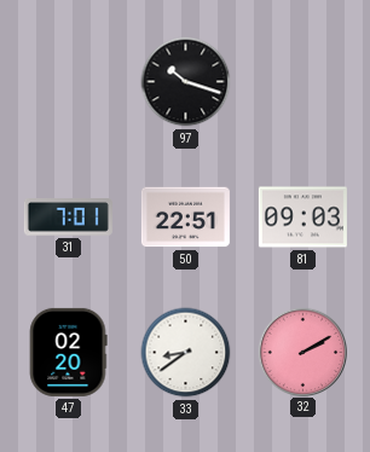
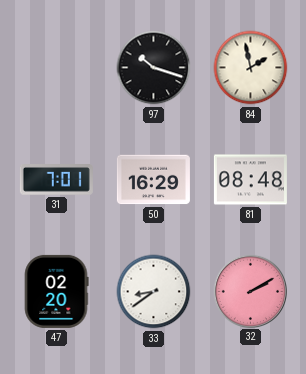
84: none -> 1:58 (251, 68)
50: 22:51 -> 16:29 (153, 180)
81: 09:03 -> 08:48 (250, 180)
